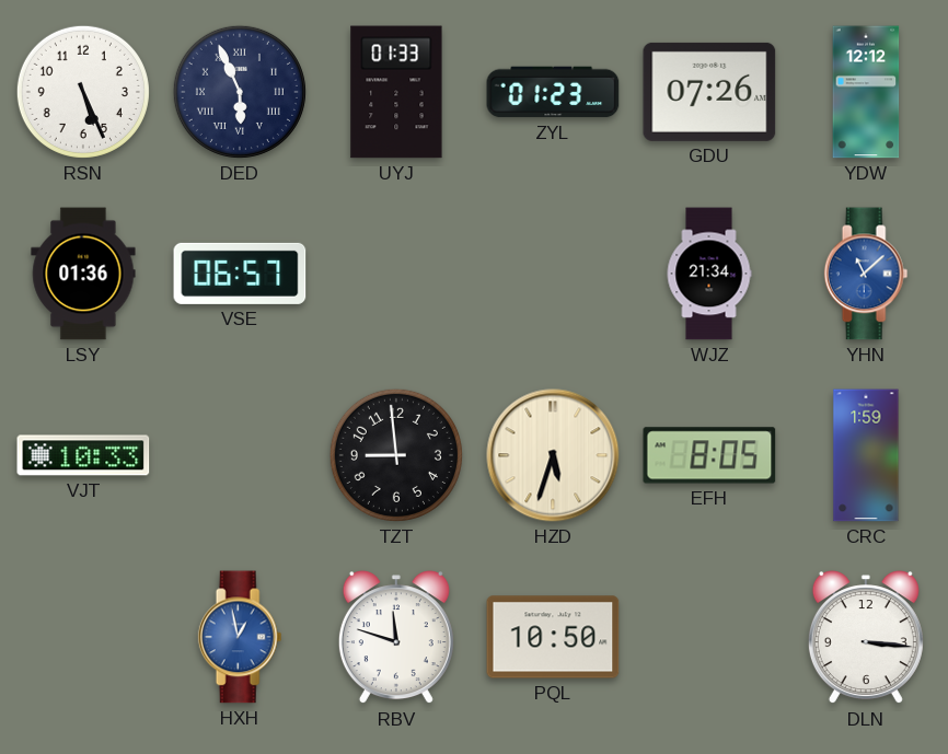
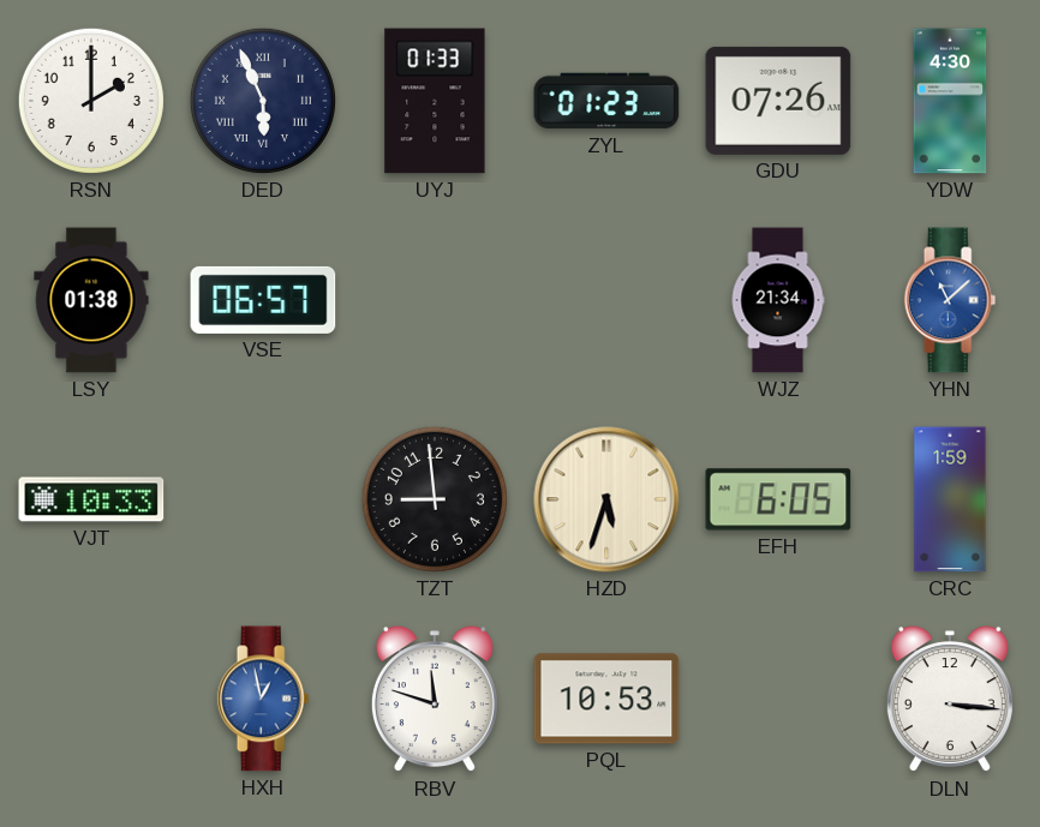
RSN: 5:26 -> 2:00 (91, 101)
YDW: 12:12 -> 4:30 (950, 101)
LSY: 01:36 -> 01:38 (91, 300)
EFH: 8:05 -> 6:05 (778, 499)
PQL: 10:50 -> 10:53 (606, 699)
